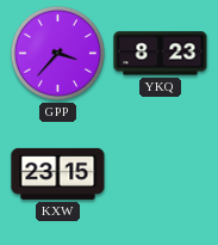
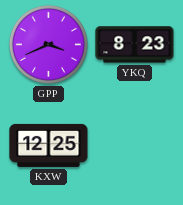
GPP: 3:37 -> 3:41 (48, 44)
KXW: 23:15 -> 12:25 (49, 145)
